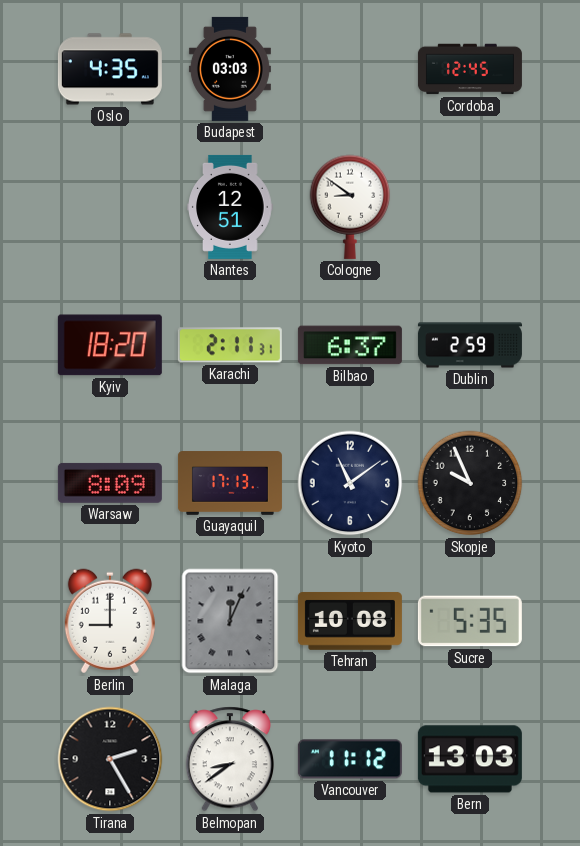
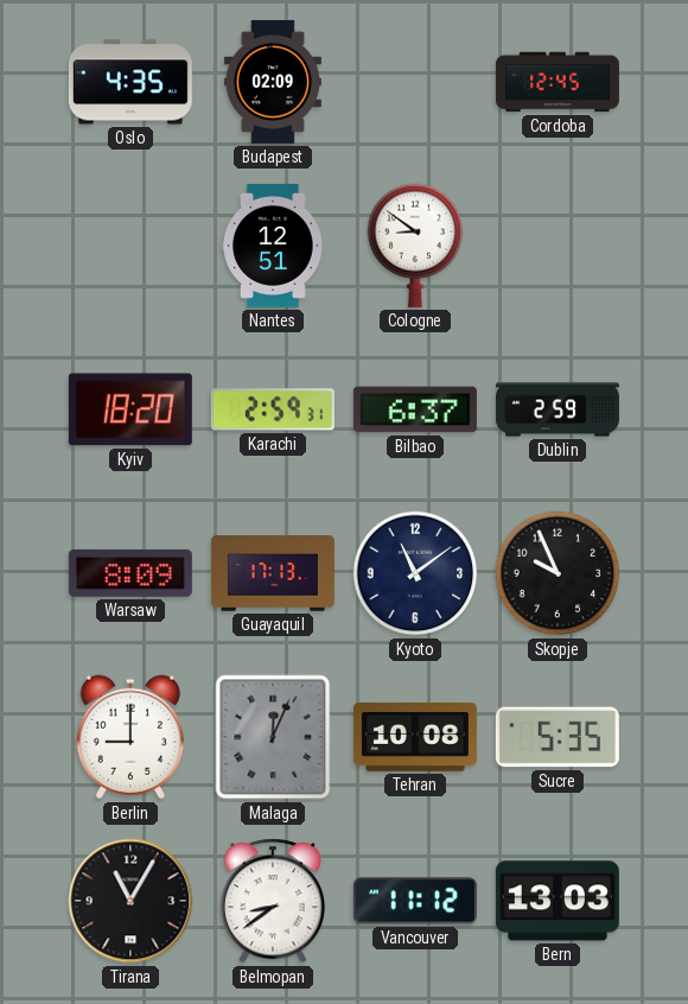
Budapest: 03:03 -> 02:09 (273, 82)
Karachi: 2:11 -> 2:59 (273, 409)
Tirana: 2:25 -> 11:05 (130, 901)
